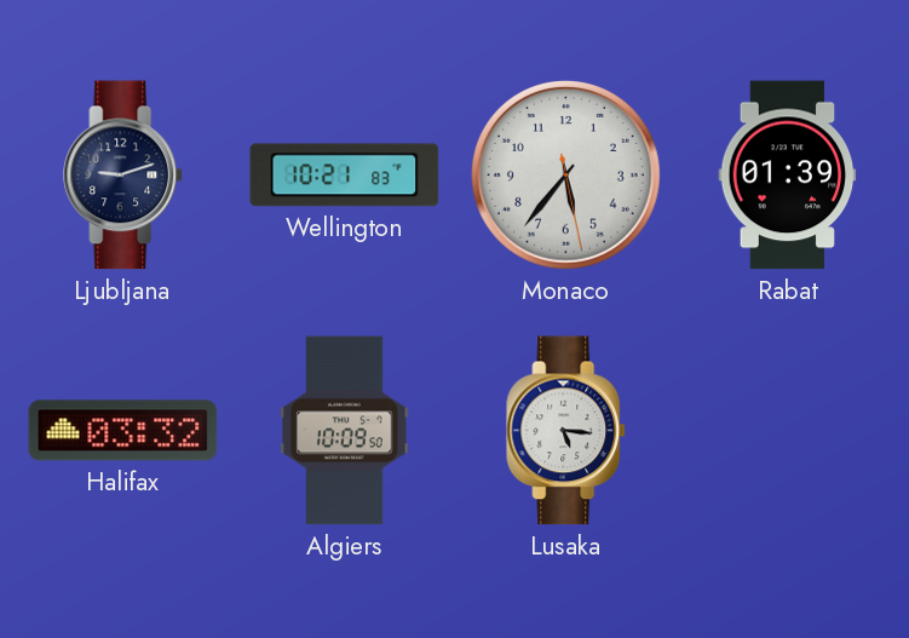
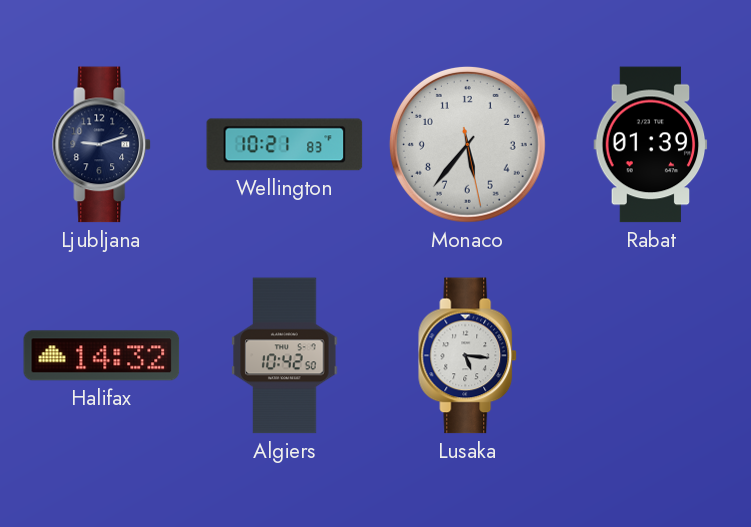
Halifax: 03:32 -> 14:32 (102, 356)
Algiers: 10:09 -> 10:42 (285, 356)
